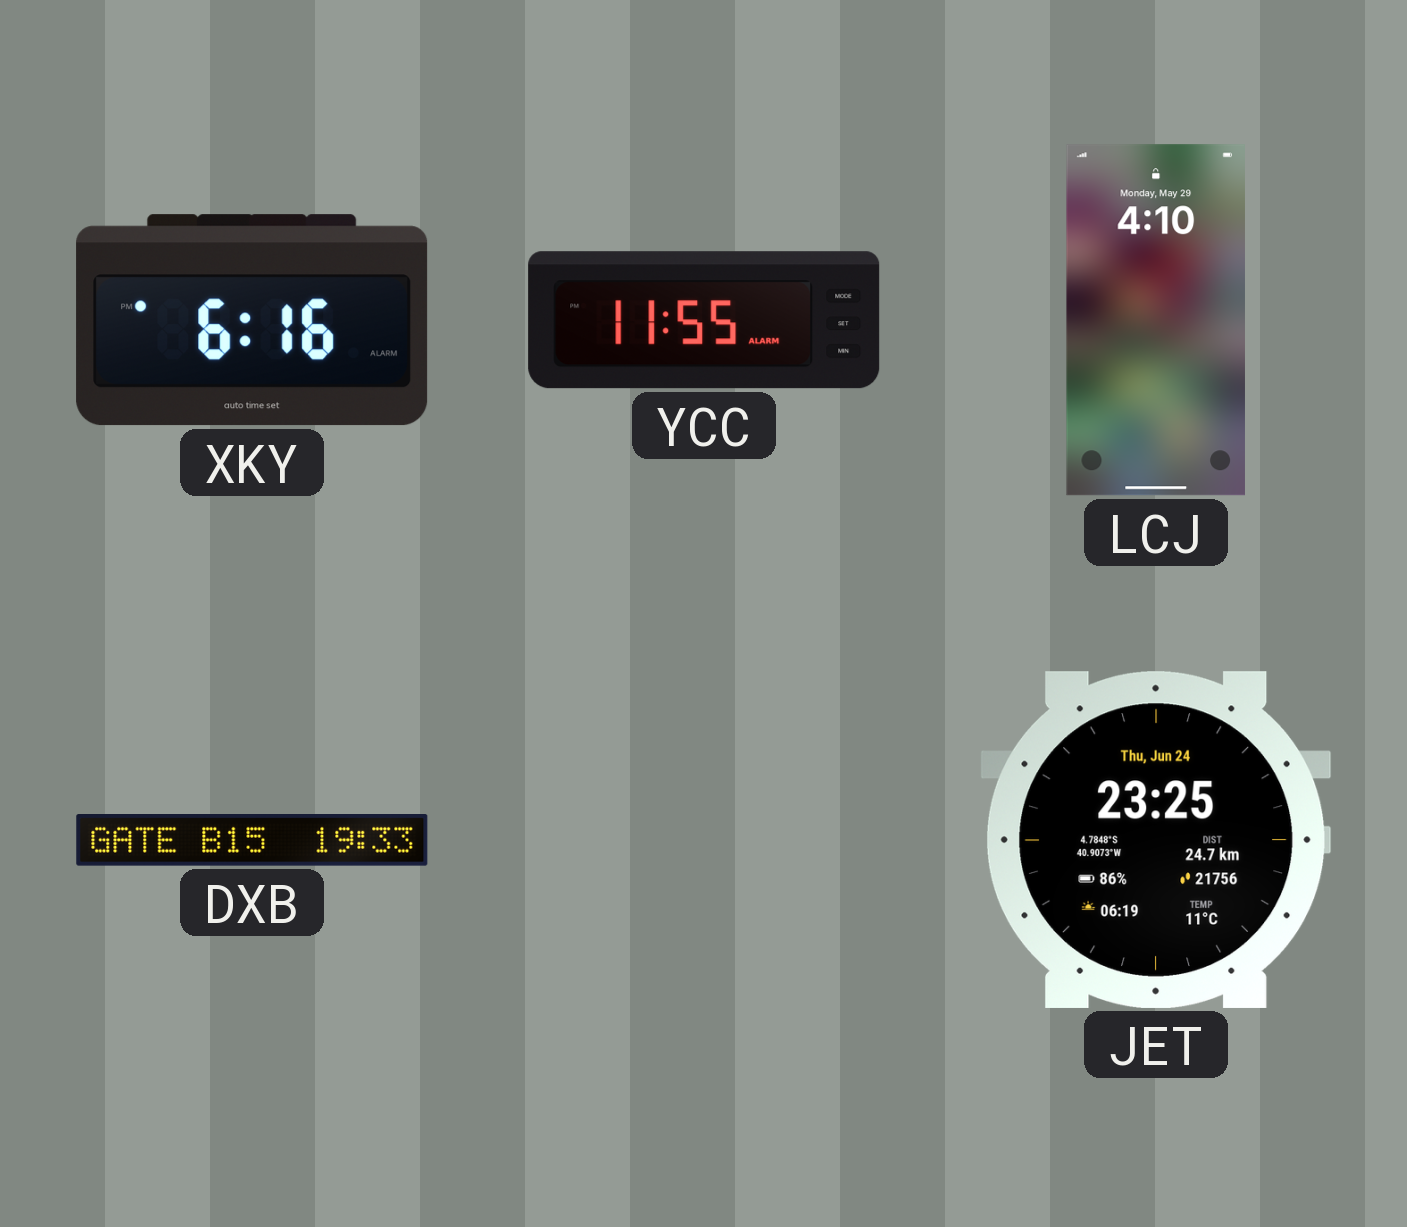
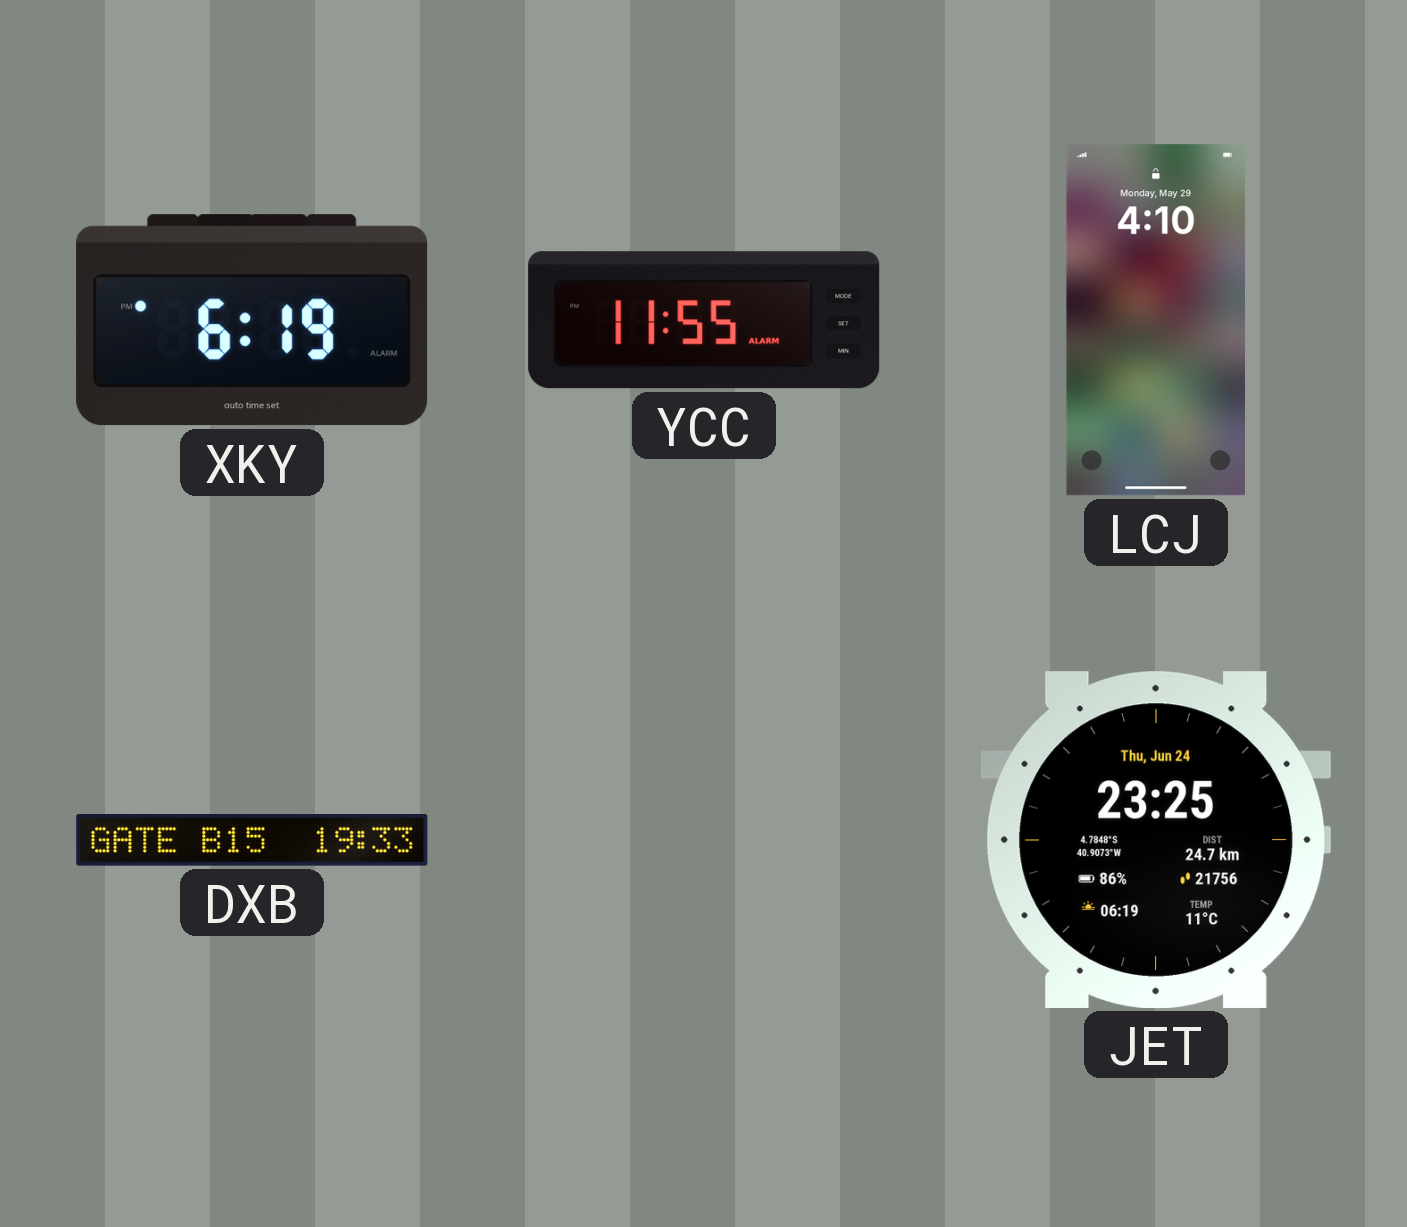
XKY: 6:16 -> 6:19 (252, 320)
